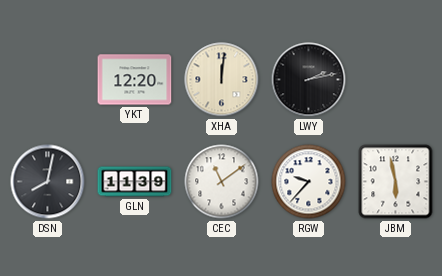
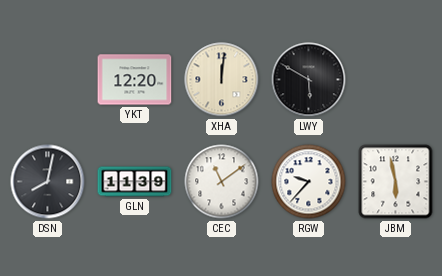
LWY: 2:13 -> 5:50 (309, 80)
